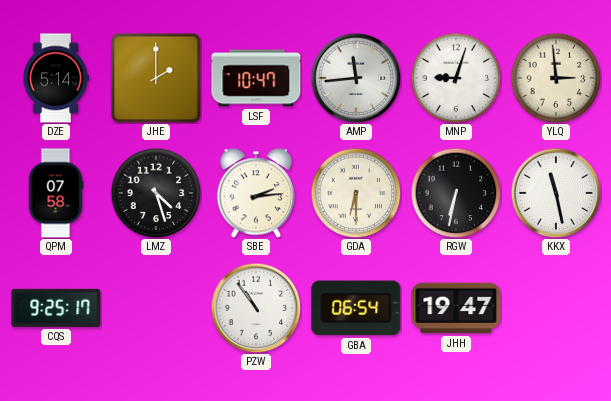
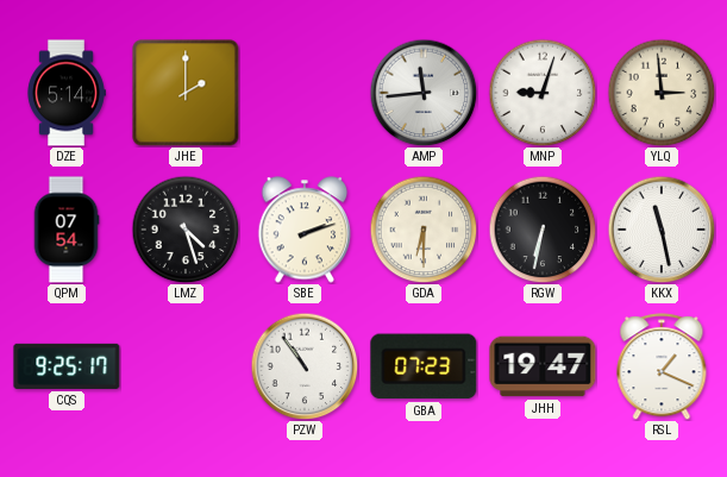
LSF: 10:47 -> none (256, 78)
QPM: 07:58 -> 07:54 (67, 230)
SBE: 2:14 -> 2:12 (305, 230)
GBA: 06:54 -> 07:23 (424, 366)
RSL: none -> 1:19 (662, 366)
